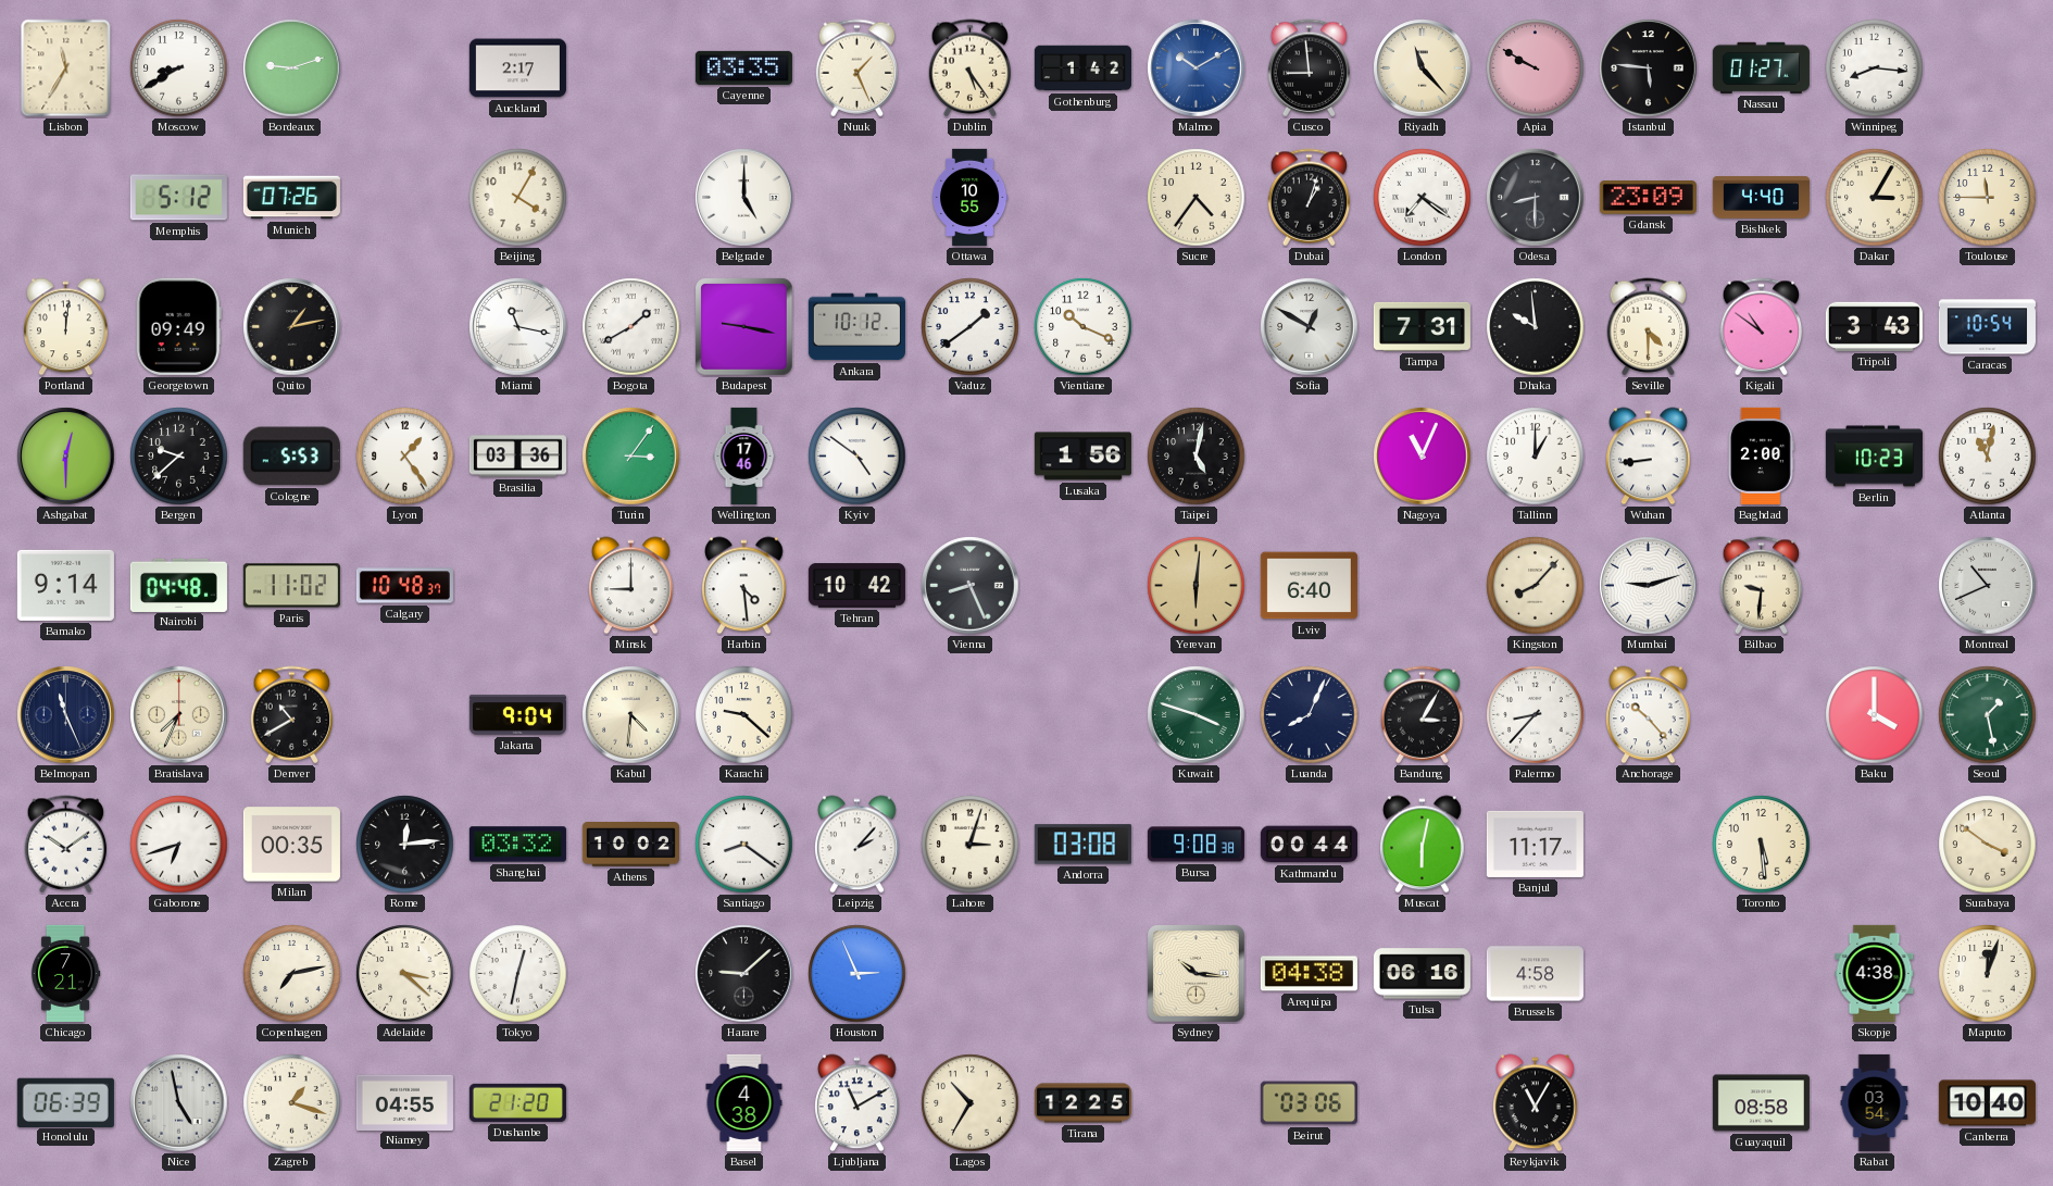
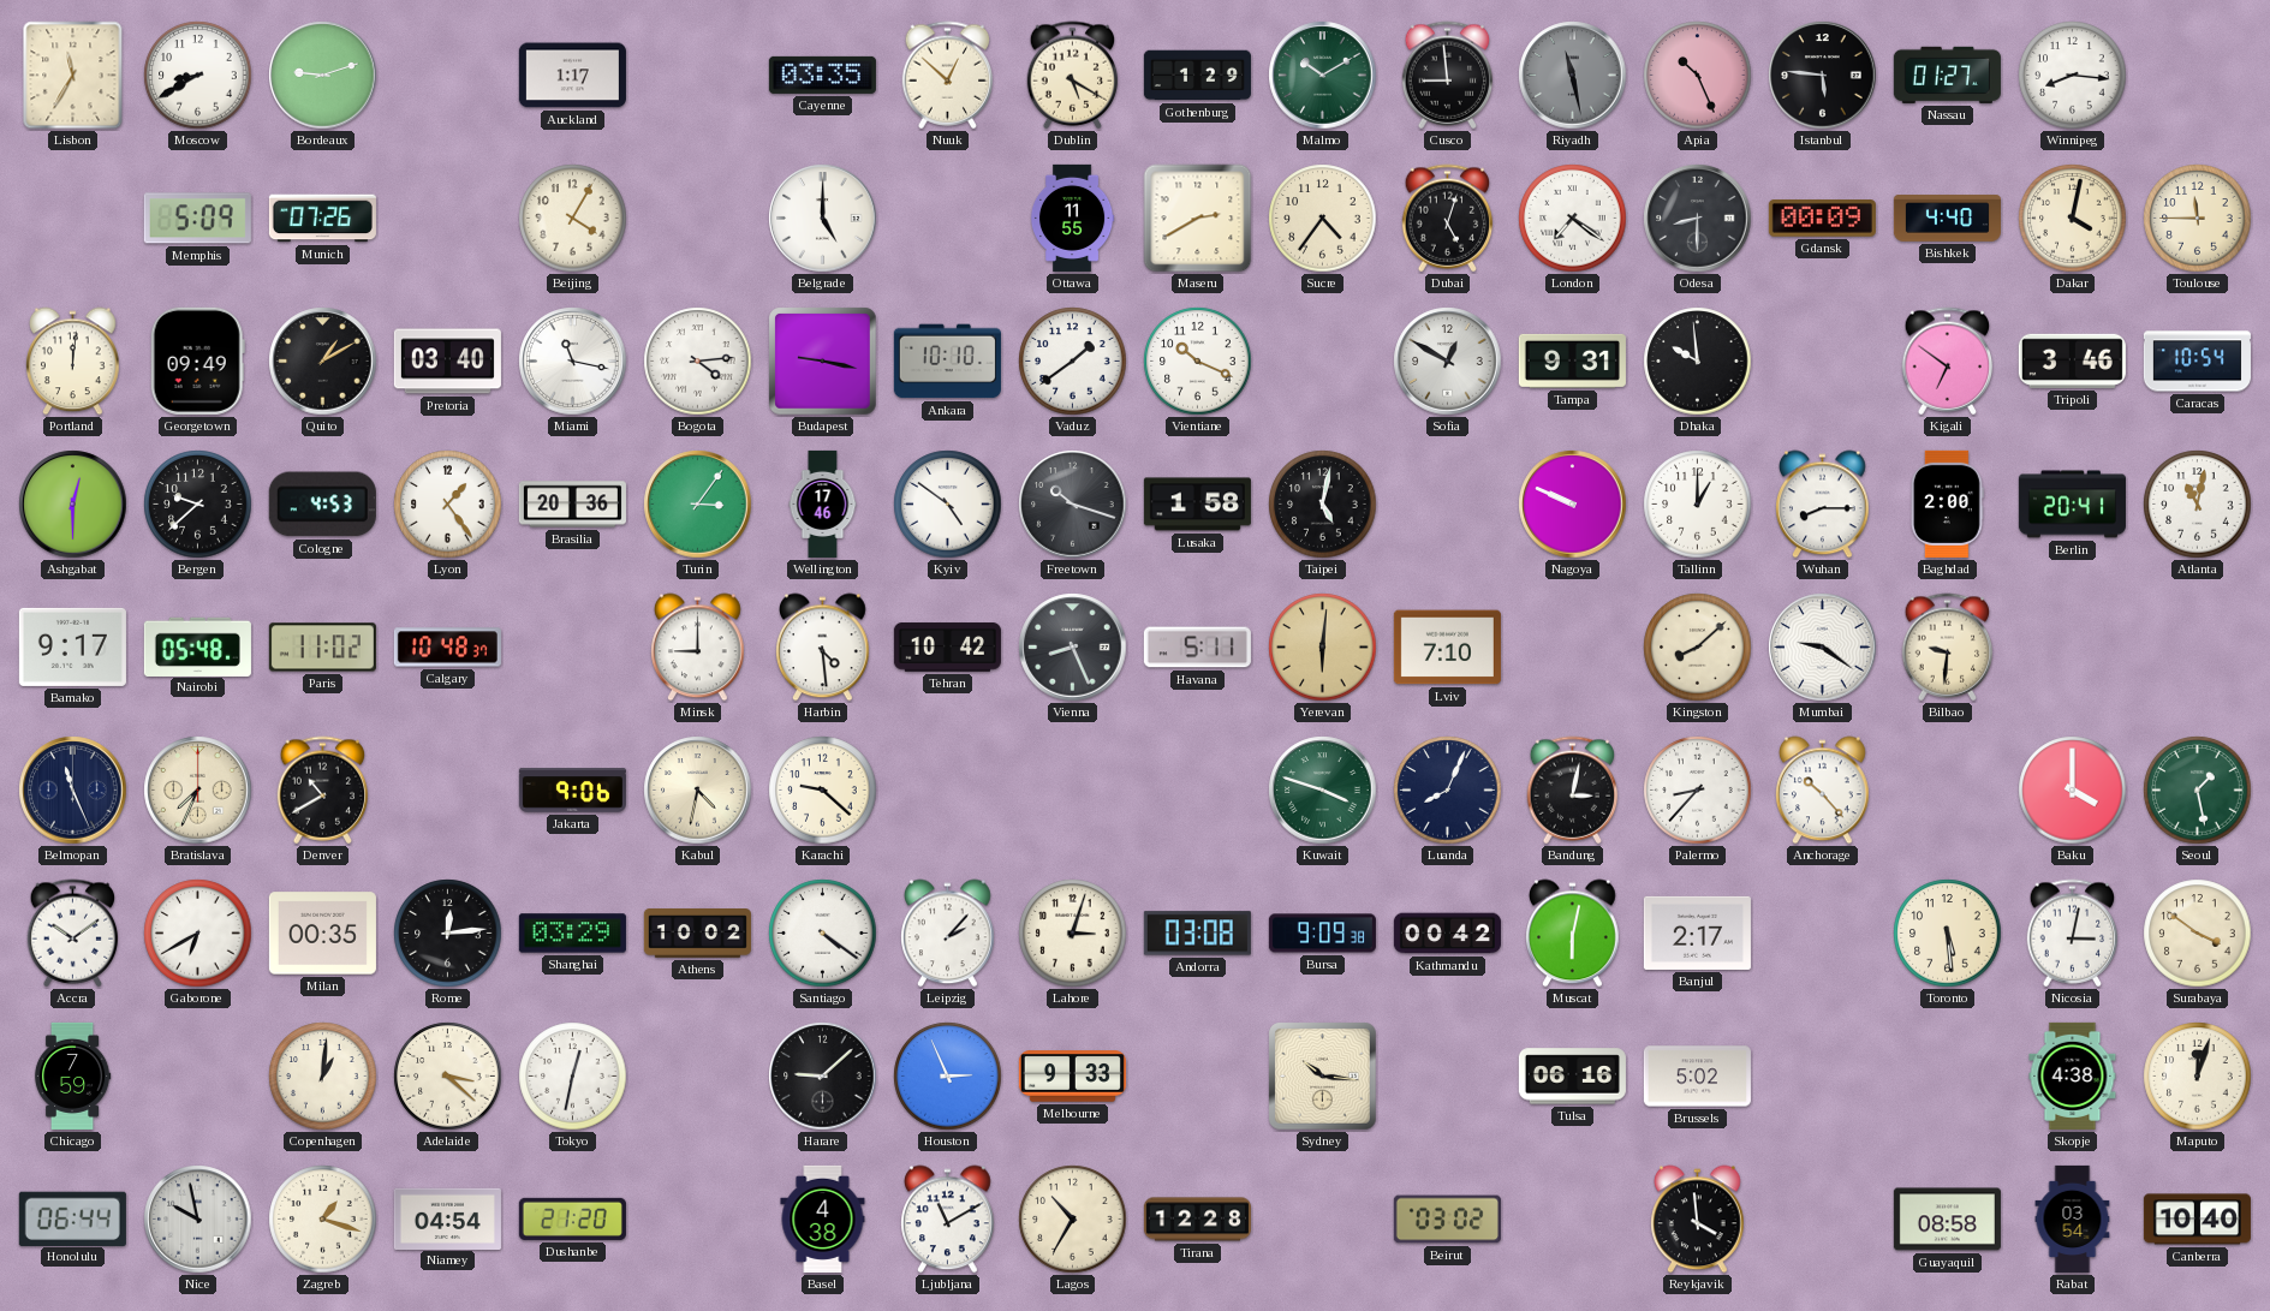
Auckland: 2:17 -> 1:17 (572, 76)
Nuuk: 1:26 -> 12:52 (948, 76)
Dublin: 5:24 -> 5:20 (1073, 76)
Gothenburg: 1:42 -> 1:29 (1197, 76)
Malmo dial: blue -> green (1323, 76)
Riyadh: 11:23 -> 11:28 (1573, 76)
Riyadh dial: cream -> grey (1573, 76)
Apia: 9:50 -> 10:26 (1698, 76)
Memphis: 5:12 -> 5:09 (197, 219)
Ottawa: 10:55 -> 11:55 (1072, 217)
Maseru: none -> 2:40 (1198, 219)
Dubai: 1:03 -> 5:03 (1448, 219)
Gdansk: 23:09 -> 00:09 (1822, 219)
Dakar: 3:05 -> 4:02 (2073, 219)
Quito: 1:13 -> 1:10 (323, 362)
Pretoria: none -> 03:40 (447, 362)
Bogota: 1:40 -> 4:14 (698, 362)
Ankara: 10:12 -> 10:10 (947, 362)
Tampa: 7:31 -> 9:31 (1572, 360)
Seville: 4:30 -> none (1649, 327)
Kigali: 10:51 -> 6:51 (1948, 362)
Tripoli: 3:43 -> 3:46 (2072, 360)
Cologne: 5:53 -> 4:53 (322, 505)
Brasilia: 03:36 -> 20:36 (572, 505)
Freetown: none -> 10:18 (1073, 505)
Lusaka: 1:56 -> 1:58 (1197, 505)
Nagoya: 11:04 -> 9:49 (1573, 505)
Wuhan: 8:44 -> 8:15 (1823, 505)
Berlin: 10:23 -> 20:41 (2072, 505)
Bamako: 9:14 -> 9:17 (72, 646)
Nairobi: 04:48 -> 05:48 (197, 646)
Havana: none -> 5:11 (1197, 648)
Lviv: 6:40 -> 7:10 (1447, 648)
Kingston: 8:07 -> 8:08 (1698, 648)
Mumbai: 9:12 -> 9:21 (1823, 648)
Montreal: 10:41 -> none (1988, 586)
Jakarta: 9:04 -> 9:06 (572, 791)
Kabul: 4:31 -> 4:32 (698, 791)
Bandung: 3:05 -> 3:02 (1573, 791)
Gaborone: 6:42 -> 6:40 (198, 934)
Shanghai: 03:32 -> 03:29 (572, 934)
Santiago: 8:21 -> 4:21 (823, 934)
Bursa: 9:08 -> 9:09 (1322, 934)
Kathmandu: 00:44 -> 00:42 (1447, 934)
Banjul: 11:17 -> 2:17 (1697, 932)
Nicosia: none -> 3:02 (2073, 934)
Chicago: 7:21 -> 7:59 (72, 1075)
Copenhagen: 7:13 -> 1:01 (323, 1077)
Melbourne: none -> 9:33 (1072, 1077)
Arequipa: 04:38 -> none (1309, 974)
Brussels: 4:58 -> 5:02 (1697, 1077)
Honolulu: 06:39 -> 06:44 (72, 1218)
Nice: 4:58 -> 9:58 (198, 1220)
Niamey: 04:55 -> 04:54 (447, 1218)
Tirana: 12:25 -> 12:28 (1197, 1220)
Beirut: 03:06 -> 03:02 (1447, 1220)
Reykjavik: 11:05 -> 3:59 (1698, 1220)
